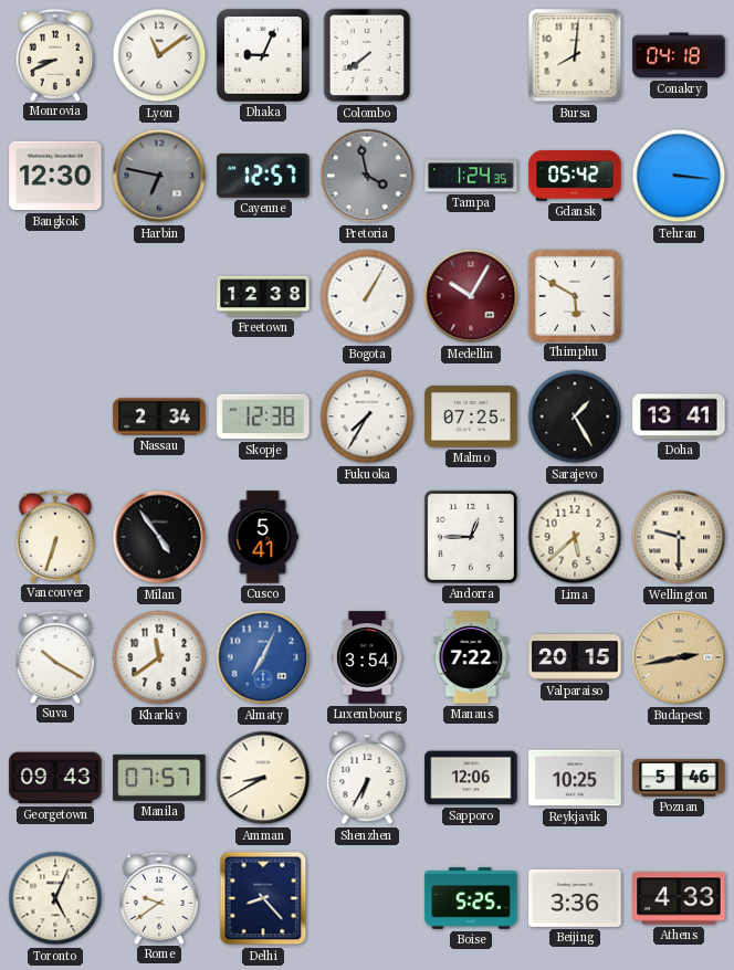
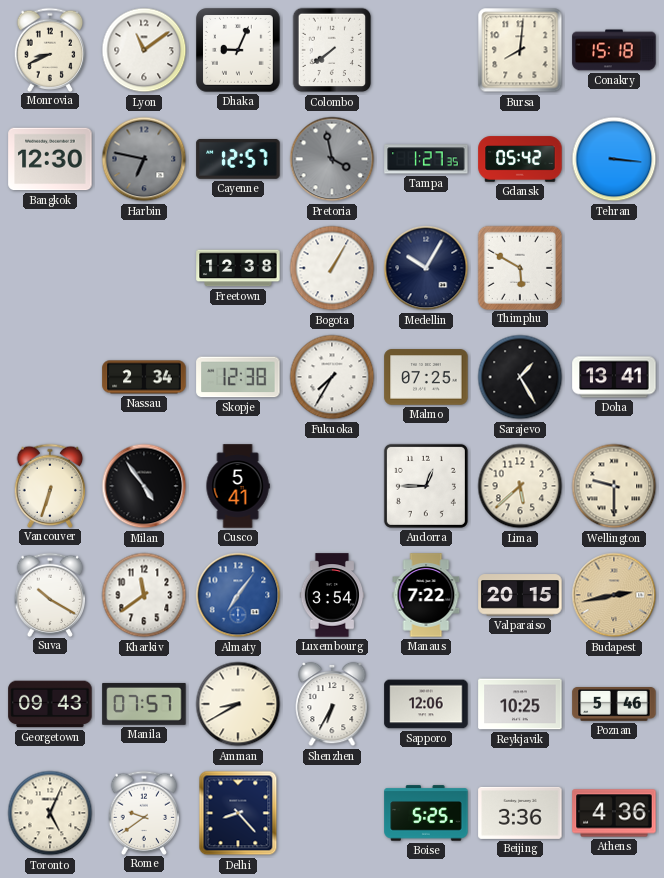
Conakry: 04:18 -> 15:18 (614, 50)
Tampa: 1:24 -> 1:27 (426, 159)
Medellin dial: burgundy -> navy (426, 268)
Almaty: 7:04 -> 7:06 (238, 595)
Athens: 4:33 -> 4:36 (614, 813)
